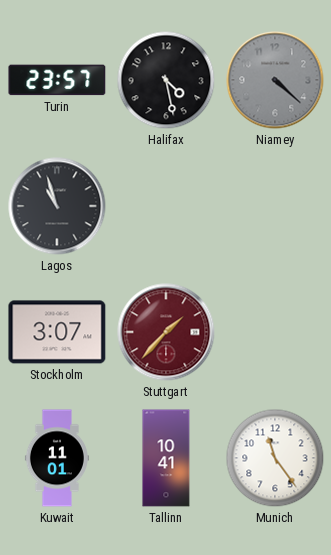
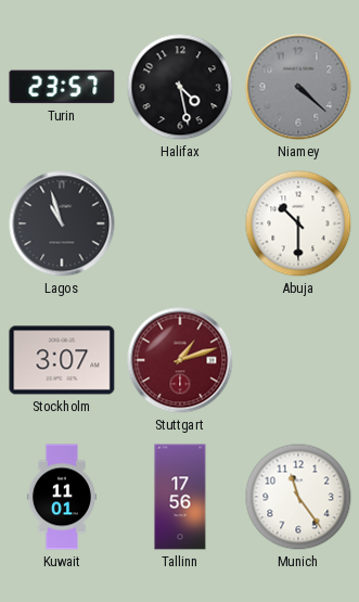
Abuja: none -> 10:30 (298, 223)
Stuttgart: 1:37 -> 1:12 (180, 360)
Tallinn: 10:41 -> 17:56 (180, 497)
